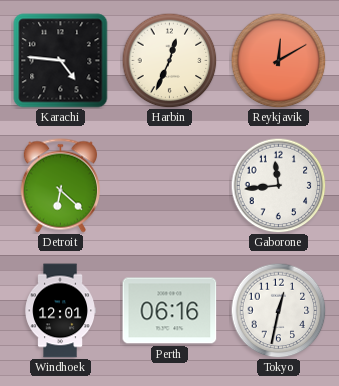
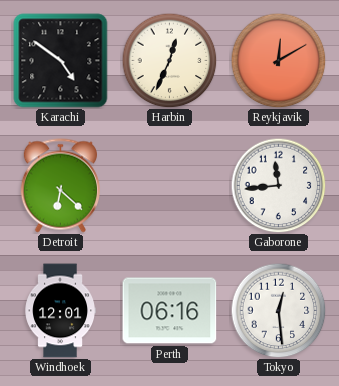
Karachi: 4:46 -> 4:51 (61, 61)
Tokyo: 12:32 -> 12:29 (278, 310)
